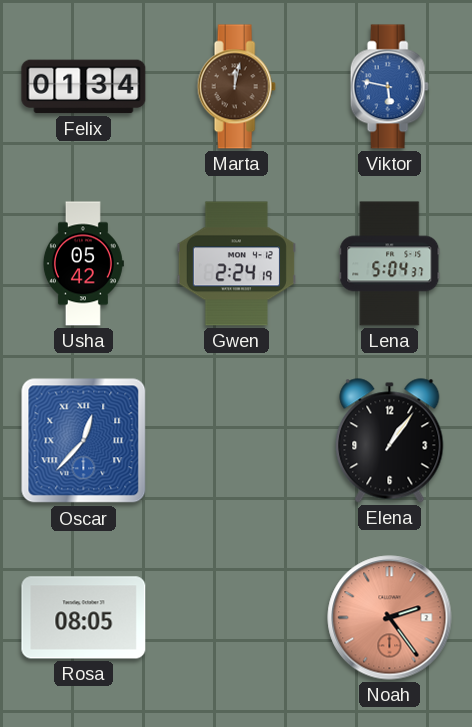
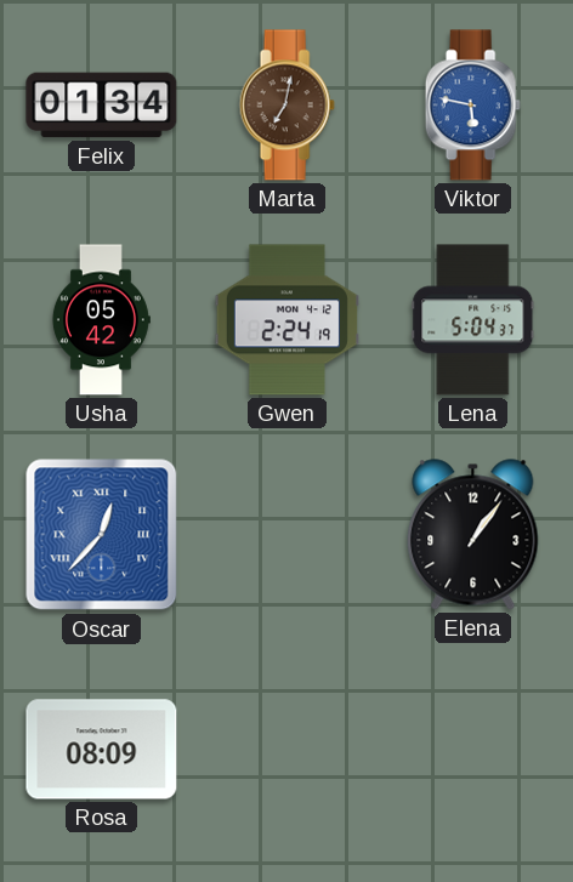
Marta: 12:02 -> 7:02 (286, 106)
Rosa: 08:05 -> 08:09 (102, 750)
Noah: 2:24 -> none (390, 618)
